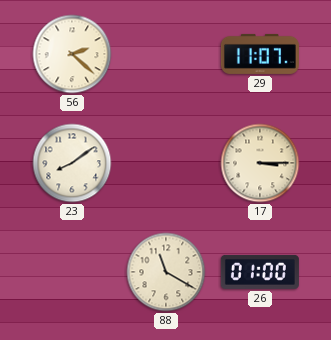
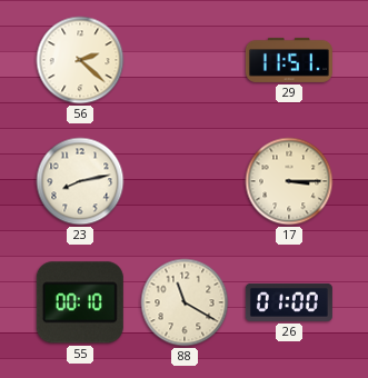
29: 11:07 -> 11:51 (289, 60)
23: 8:09 -> 8:13 (80, 181)
55: none -> 00:10 (80, 302)
